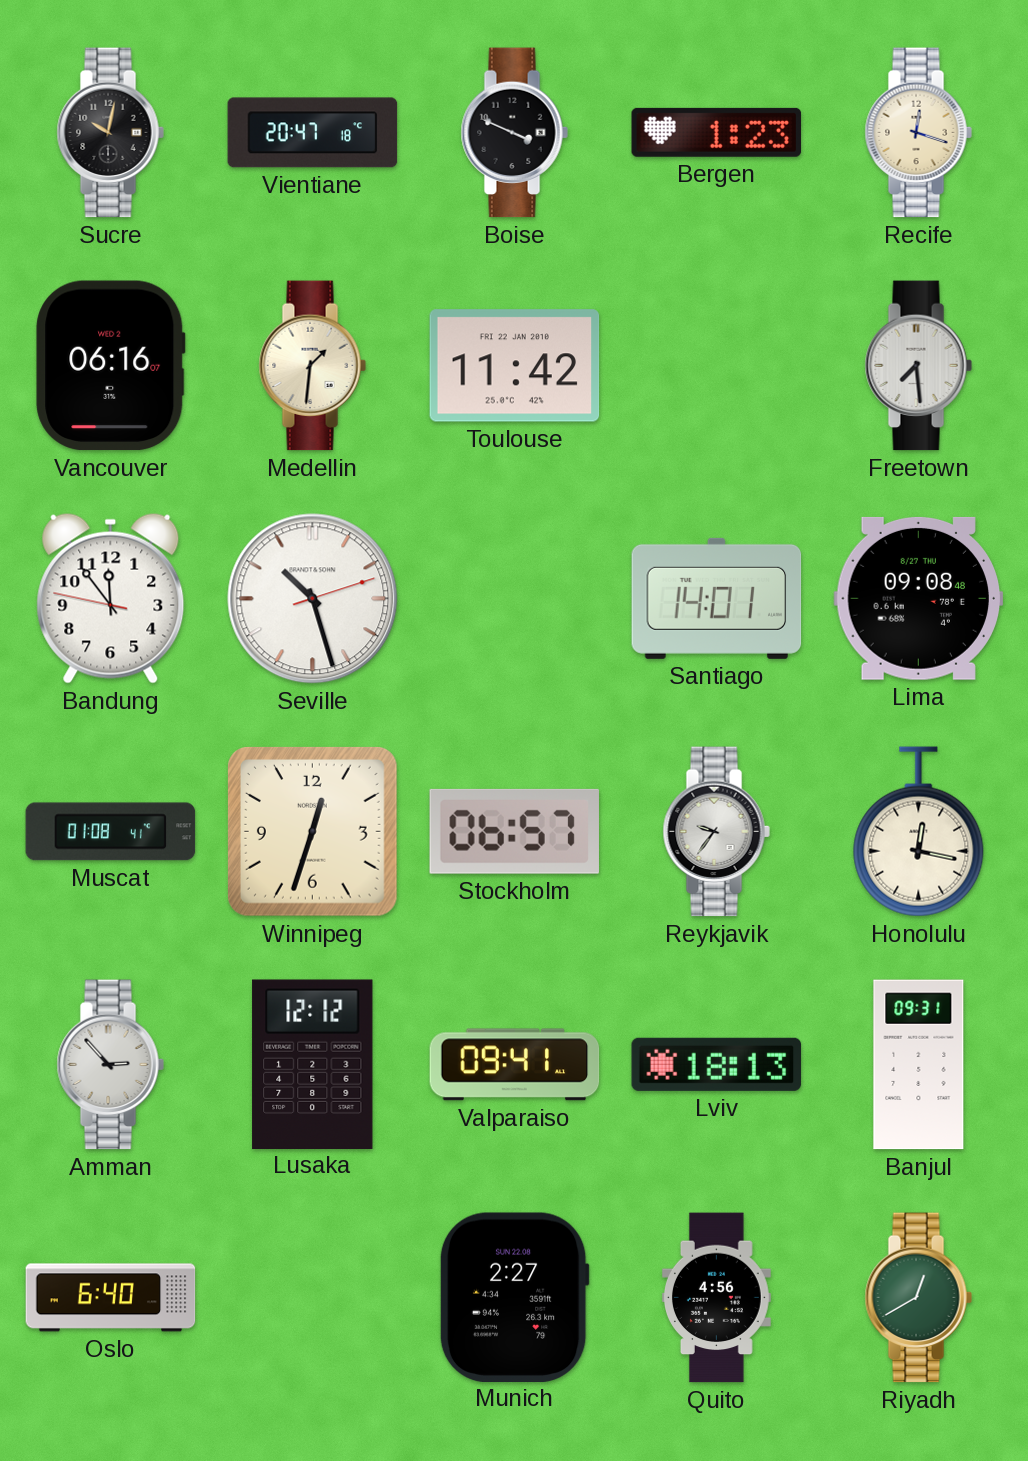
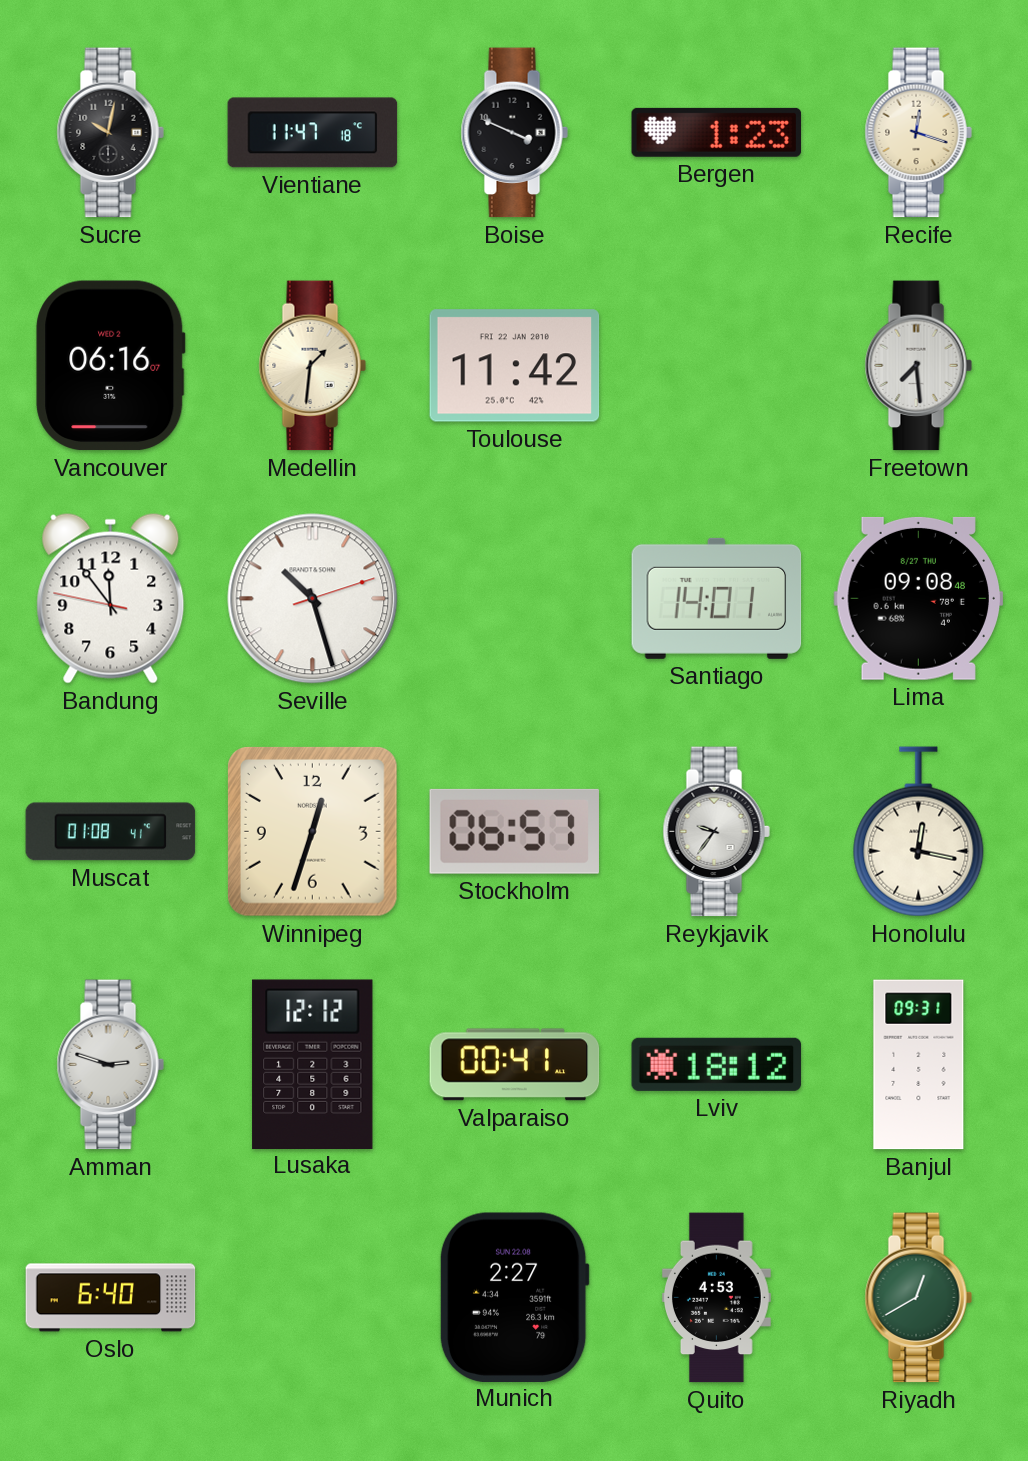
Vientiane: 20:47 -> 11:47 (313, 133)
Amman: 2:53 -> 2:48 (110, 1065)
Valparaiso: 09:41 -> 00:41 (515, 1065)
Lviv: 18:13 -> 18:12 (717, 1064)
Quito: 4:56 -> 4:53 (717, 1298)
